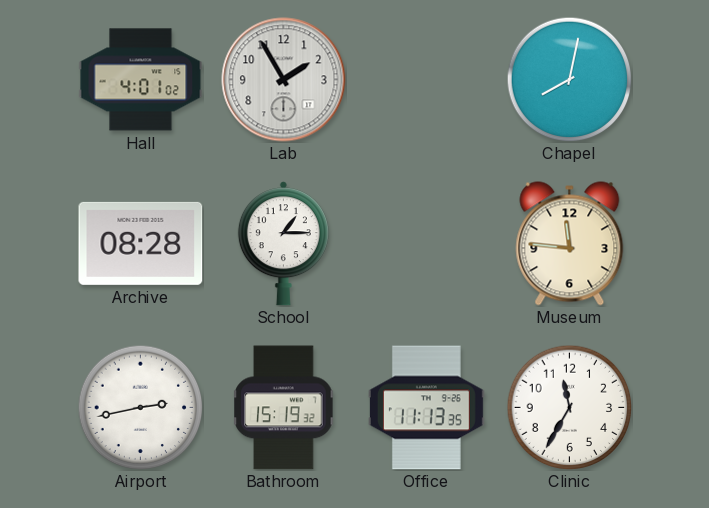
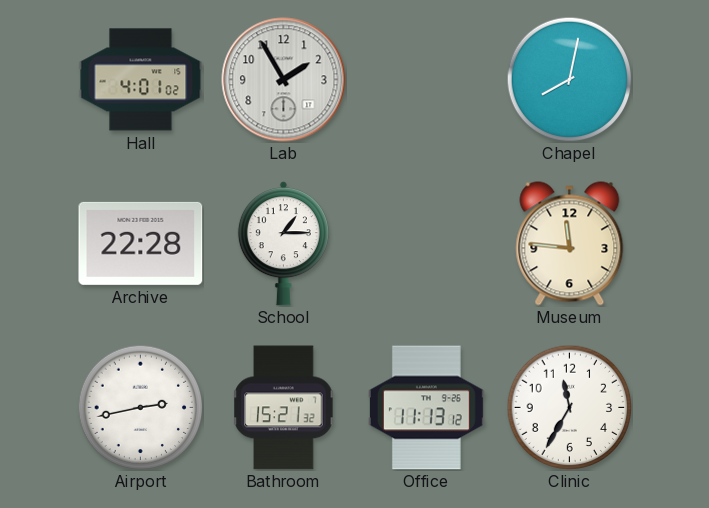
Archive: 08:28 -> 22:28 (141, 243)
Bathroom: 15:19 -> 15:21 (284, 408)
Office: 11:13:35 -> 11:13:12 (427, 408)
